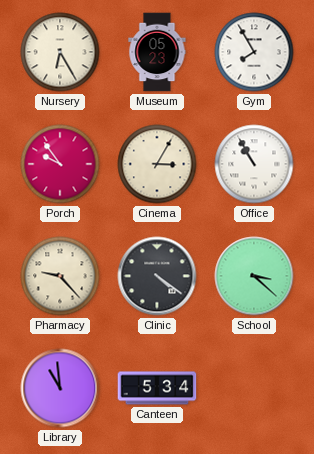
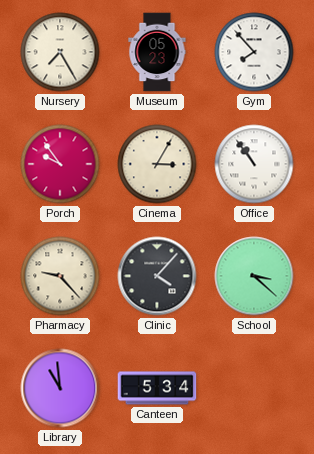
Nursery: 6:25 -> 7:25 (60, 52)
Gym: 7:55 -> 7:53 (254, 52)
Office: 10:55 -> 10:54 (254, 164)
Clinic: 4:21 -> 4:07 (157, 276)
